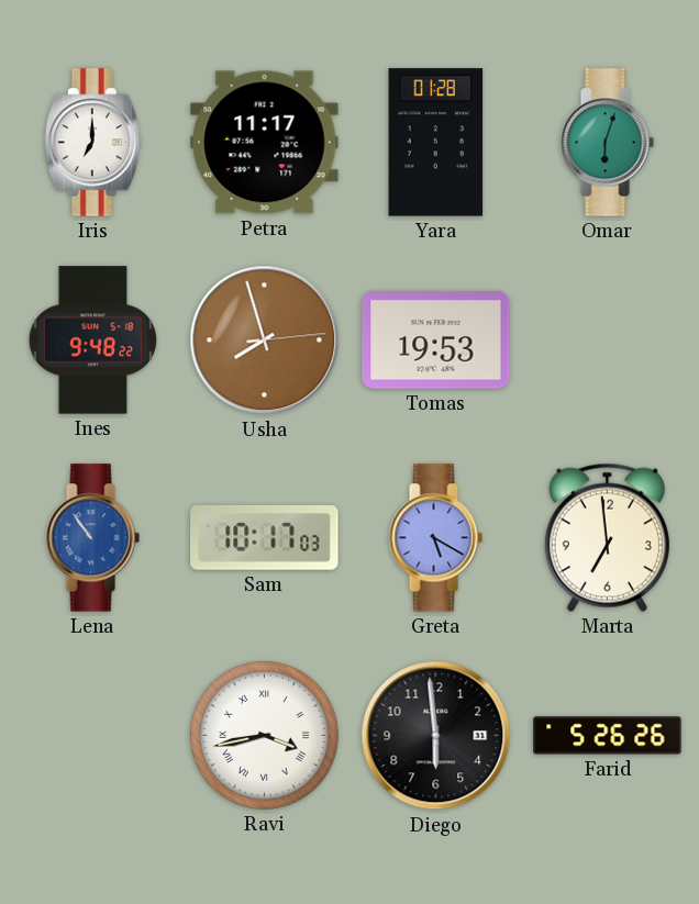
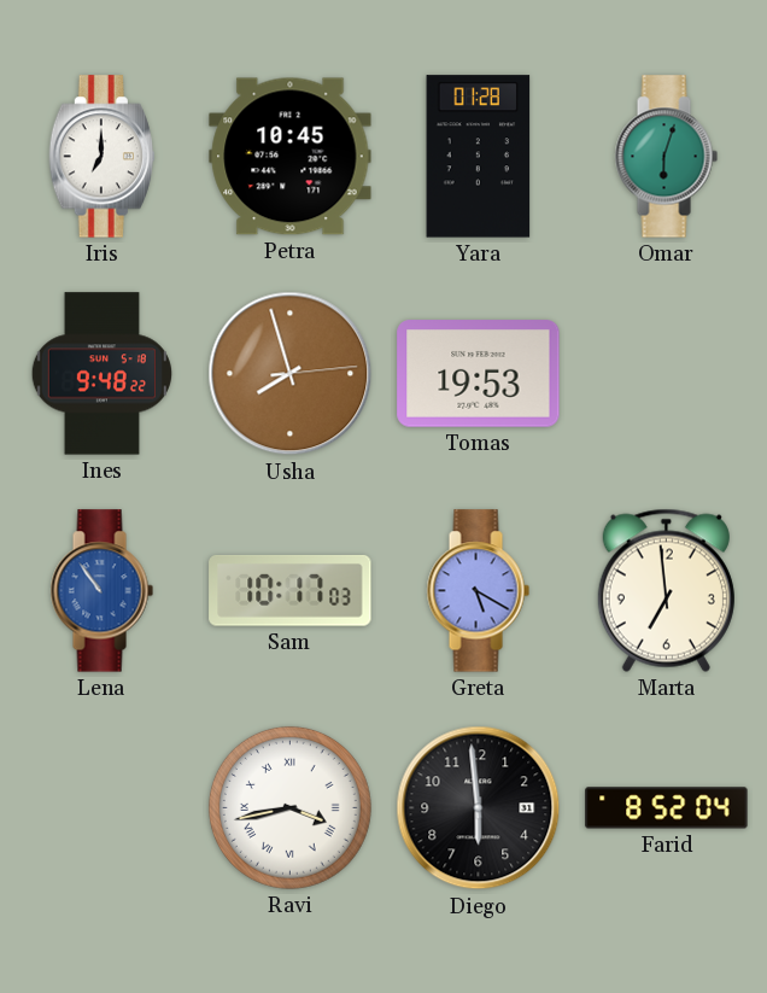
Petra: 11:17 -> 10:45 (291, 157)
Farid: 5:26 -> 8:52 (667, 808)
